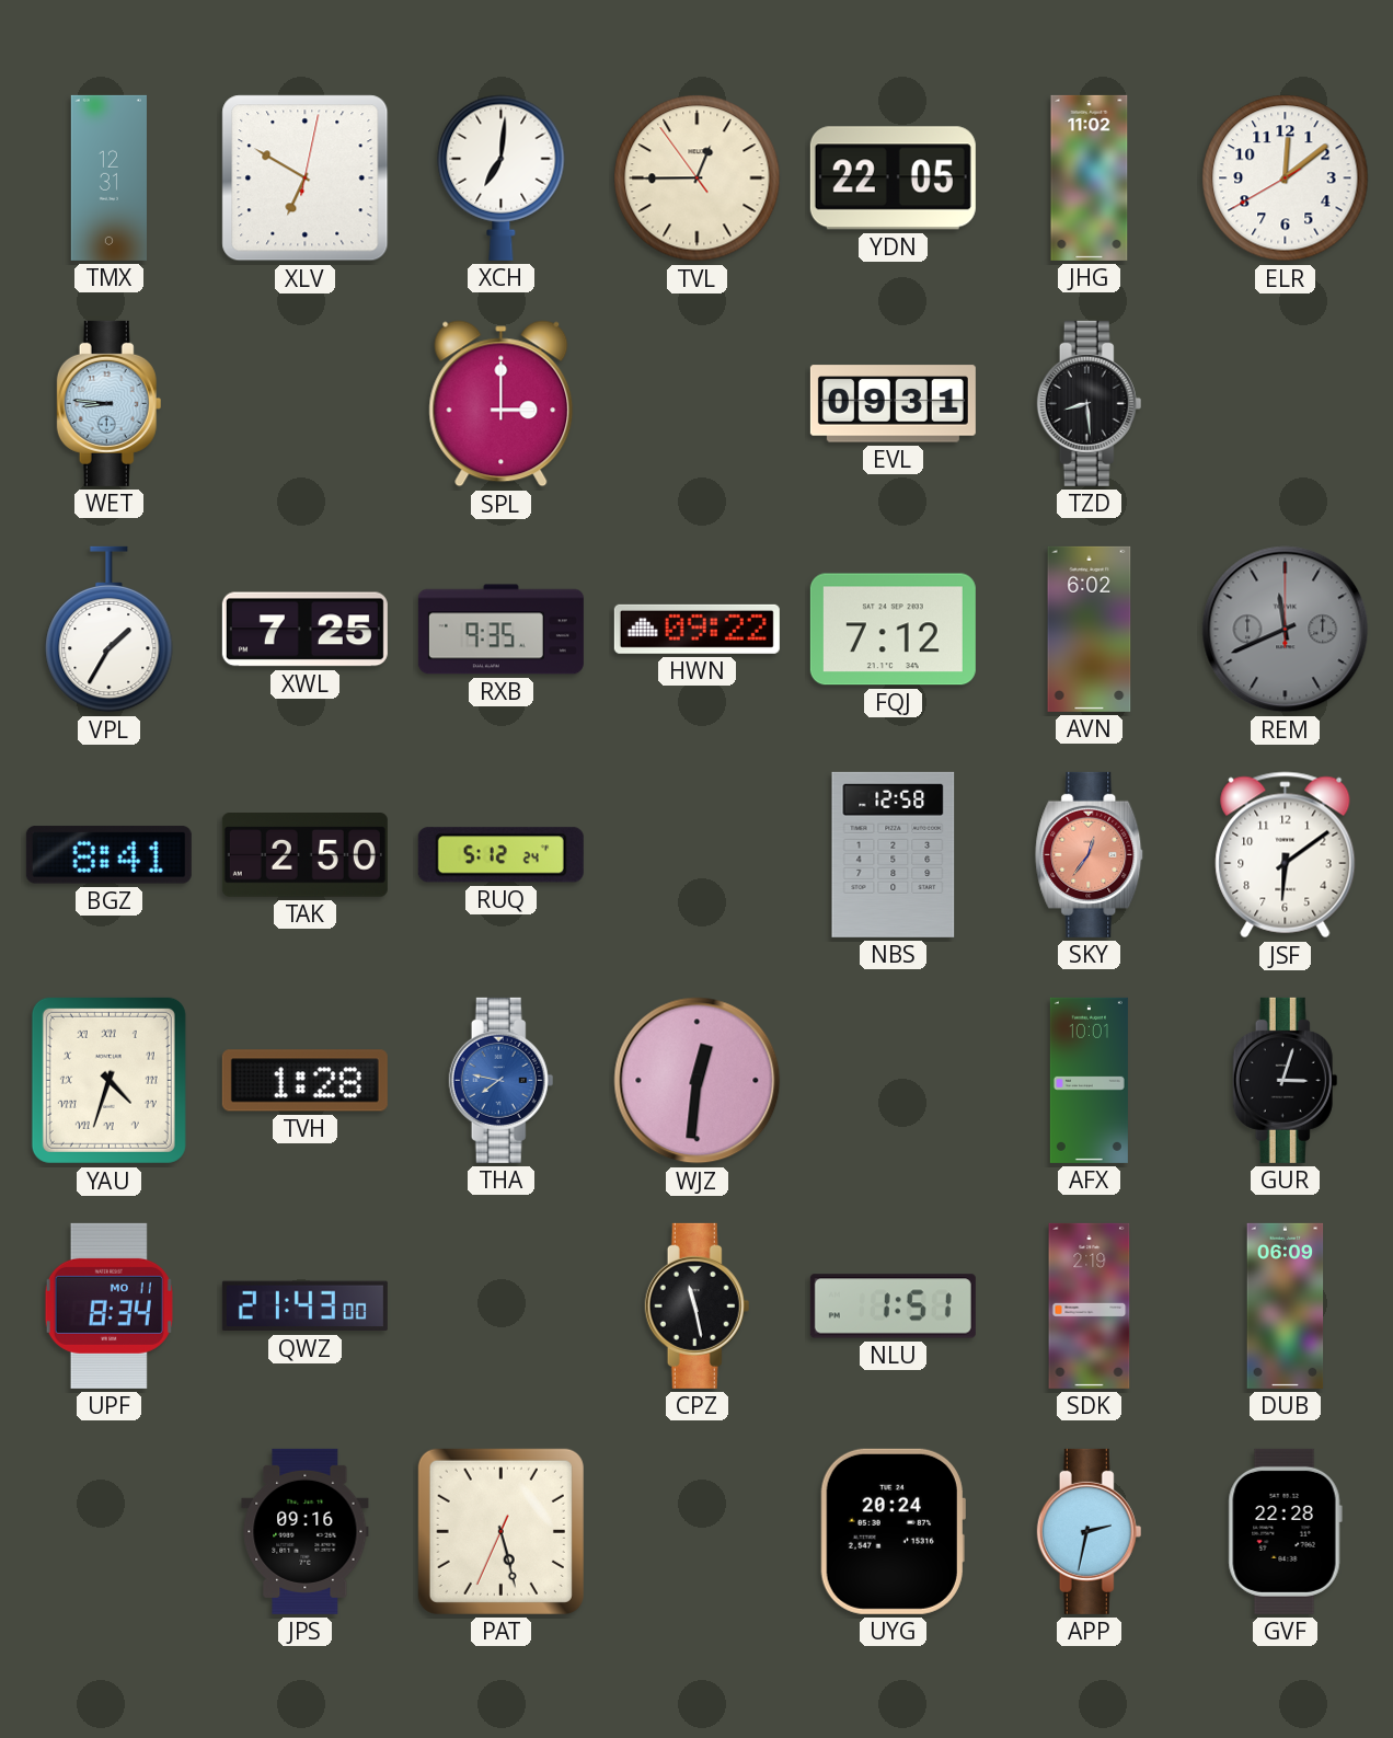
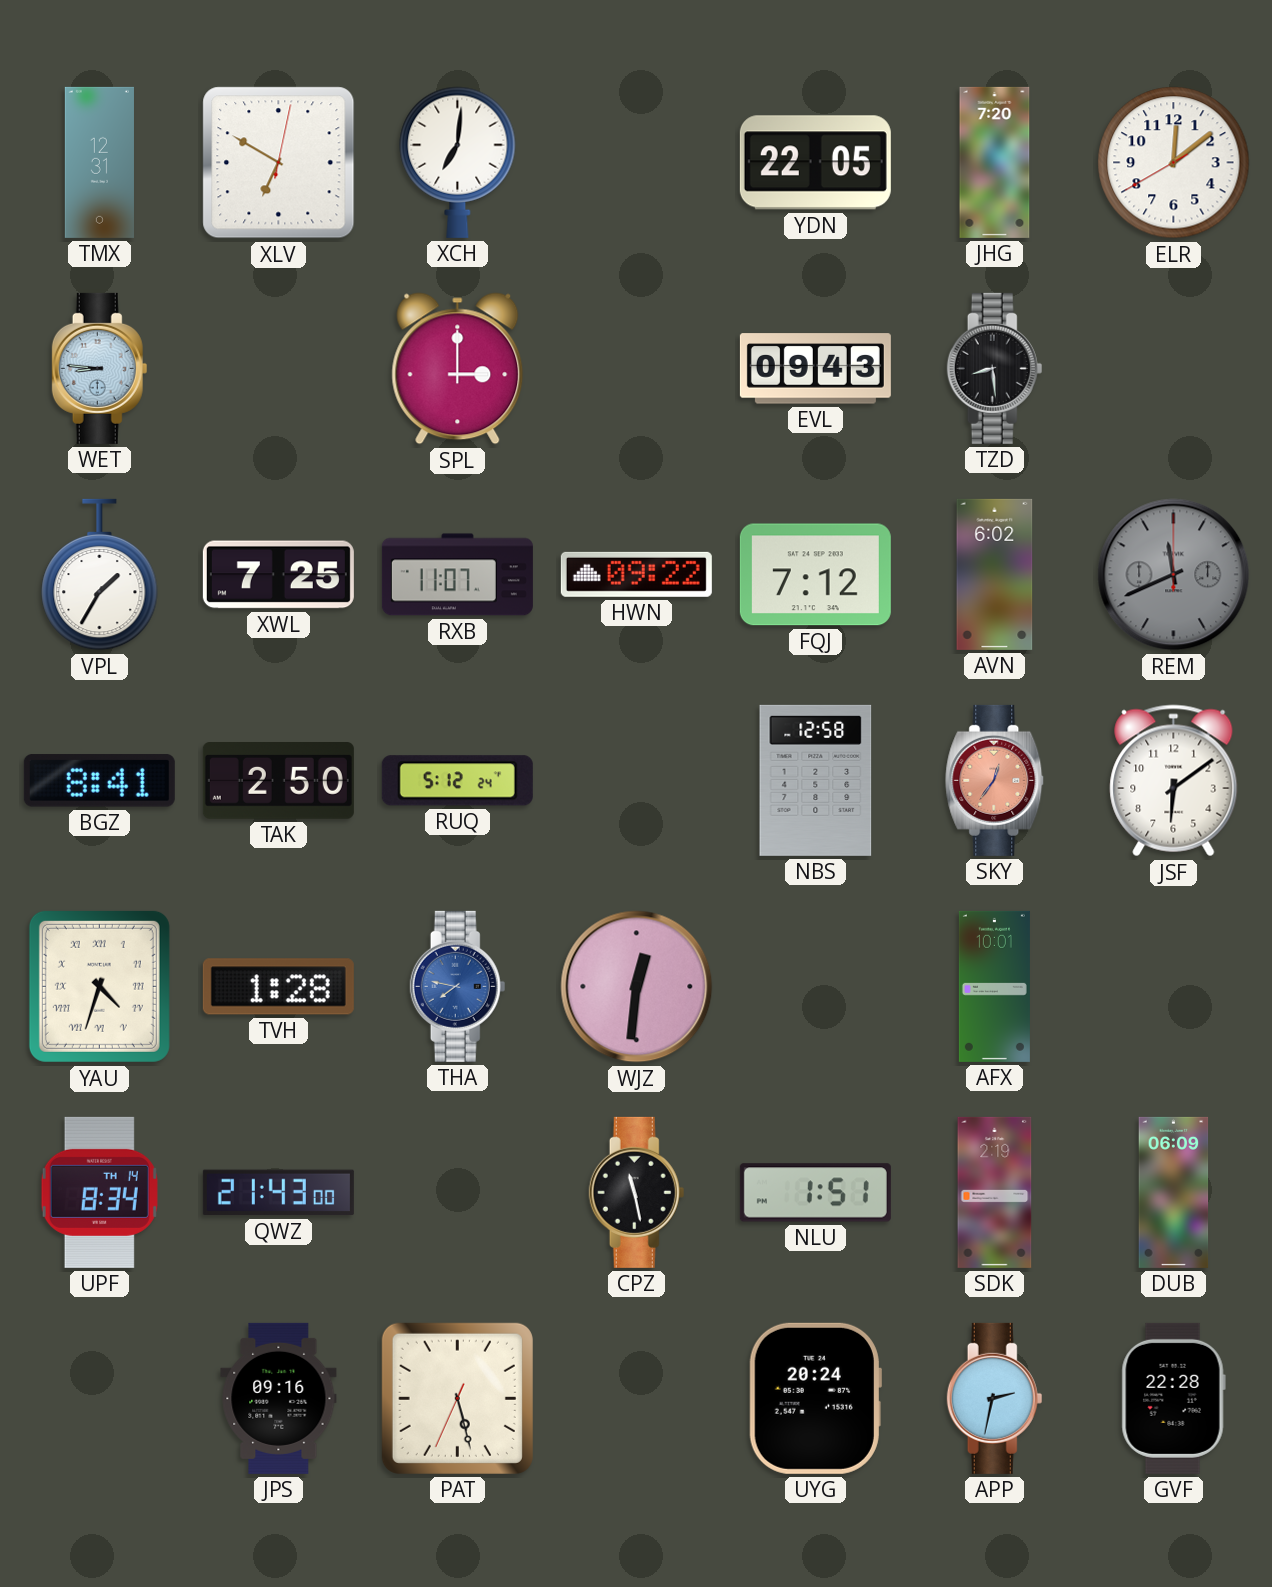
TVL: 12:44 -> none (698, 179)
JHG: 11:02 -> 7:20 (995, 162)
EVL: 09:31 -> 09:43 (815, 369)
RXB: 9:35 -> 11:07 (457, 575)
GUR: 3:03 -> none (1286, 1080)
UPF date: MO 11 -> TH 14 (99, 1192)
